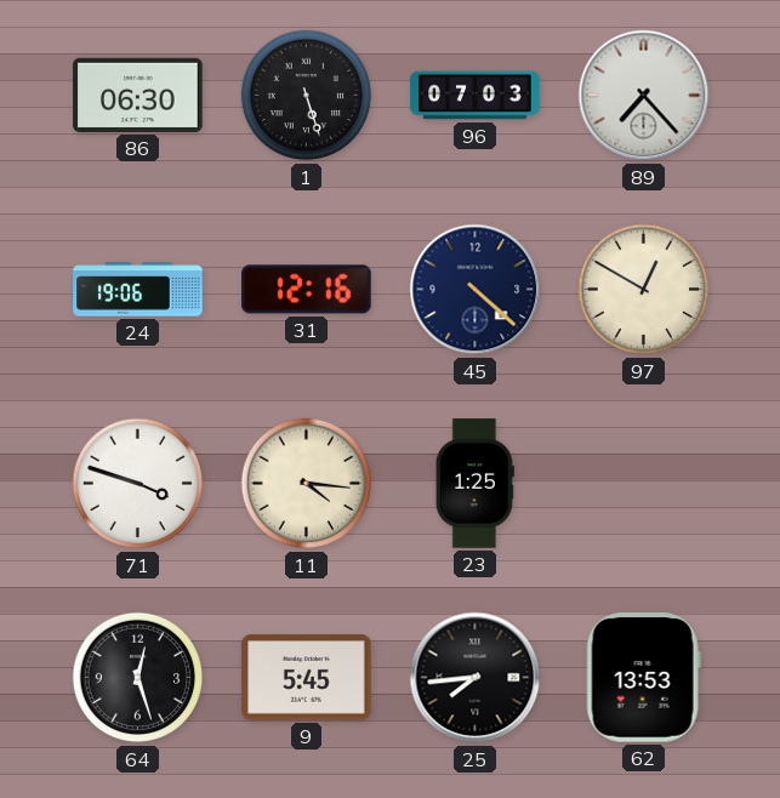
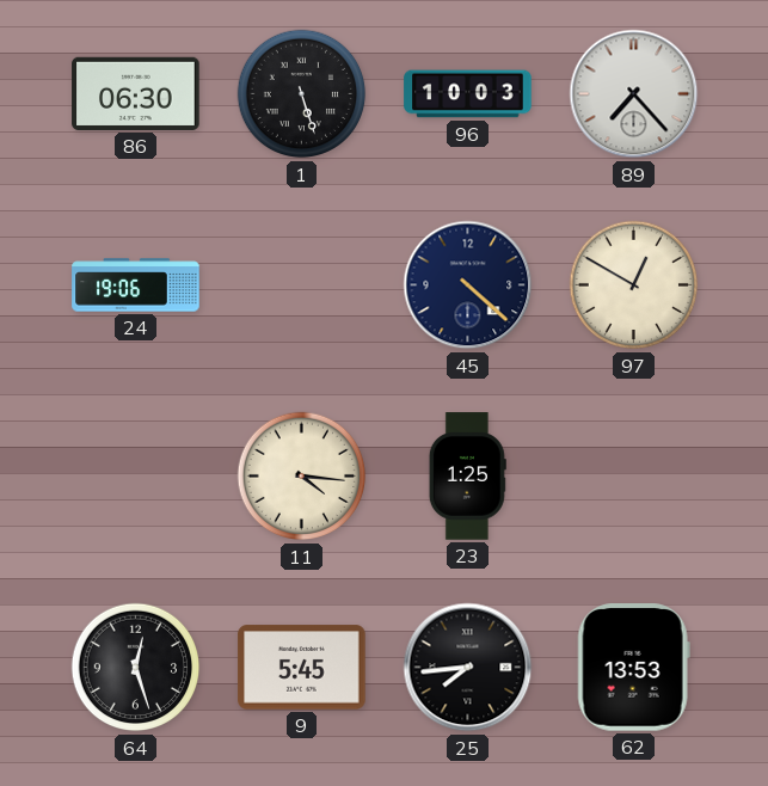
96: 07:03 -> 10:03 (468, 94)
31: 12:16 -> none (307, 290)
71: 3:48 -> none (138, 484)
